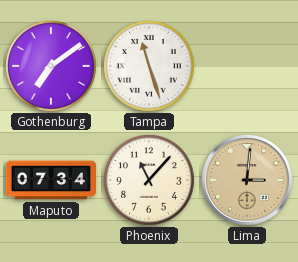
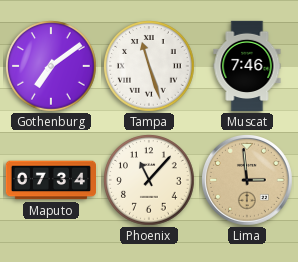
Muscat: none -> 7:46 (247, 66)
Lima: 3:01 -> 2:59 (248, 181)
